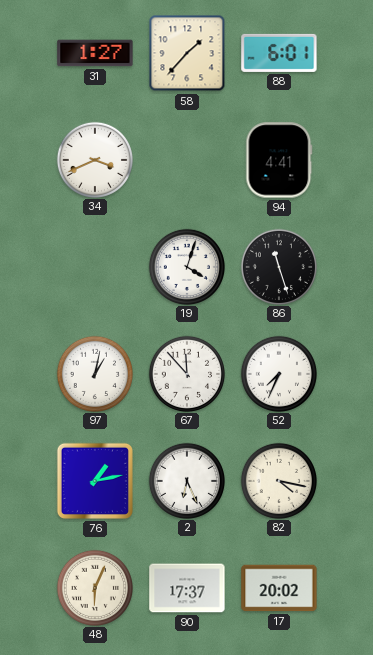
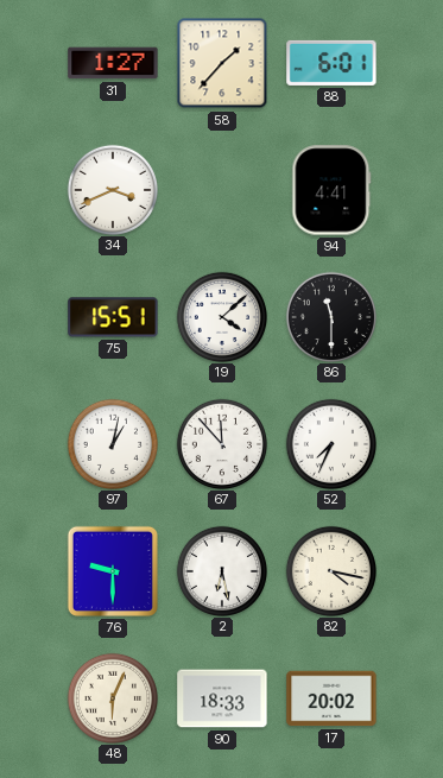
75: none -> 15:51 (113, 317)
19: 4:03 -> 4:08 (221, 316)
86: 11:27 -> 11:30 (330, 316)
76: 1:13 -> 9:30 (113, 571)
2: 6:26 -> 6:28 (221, 570)
90: 17:37 -> 18:33 (222, 698)
